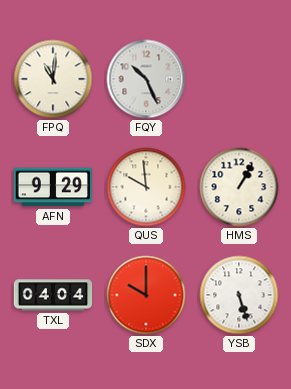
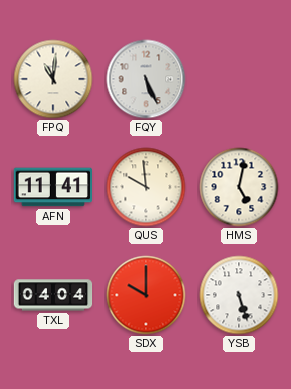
FQY: 10:26 -> 5:26 (146, 79)
AFN: 9:29 -> 11:41 (52, 187)
HMS: 1:05 -> 5:02 (239, 187)
